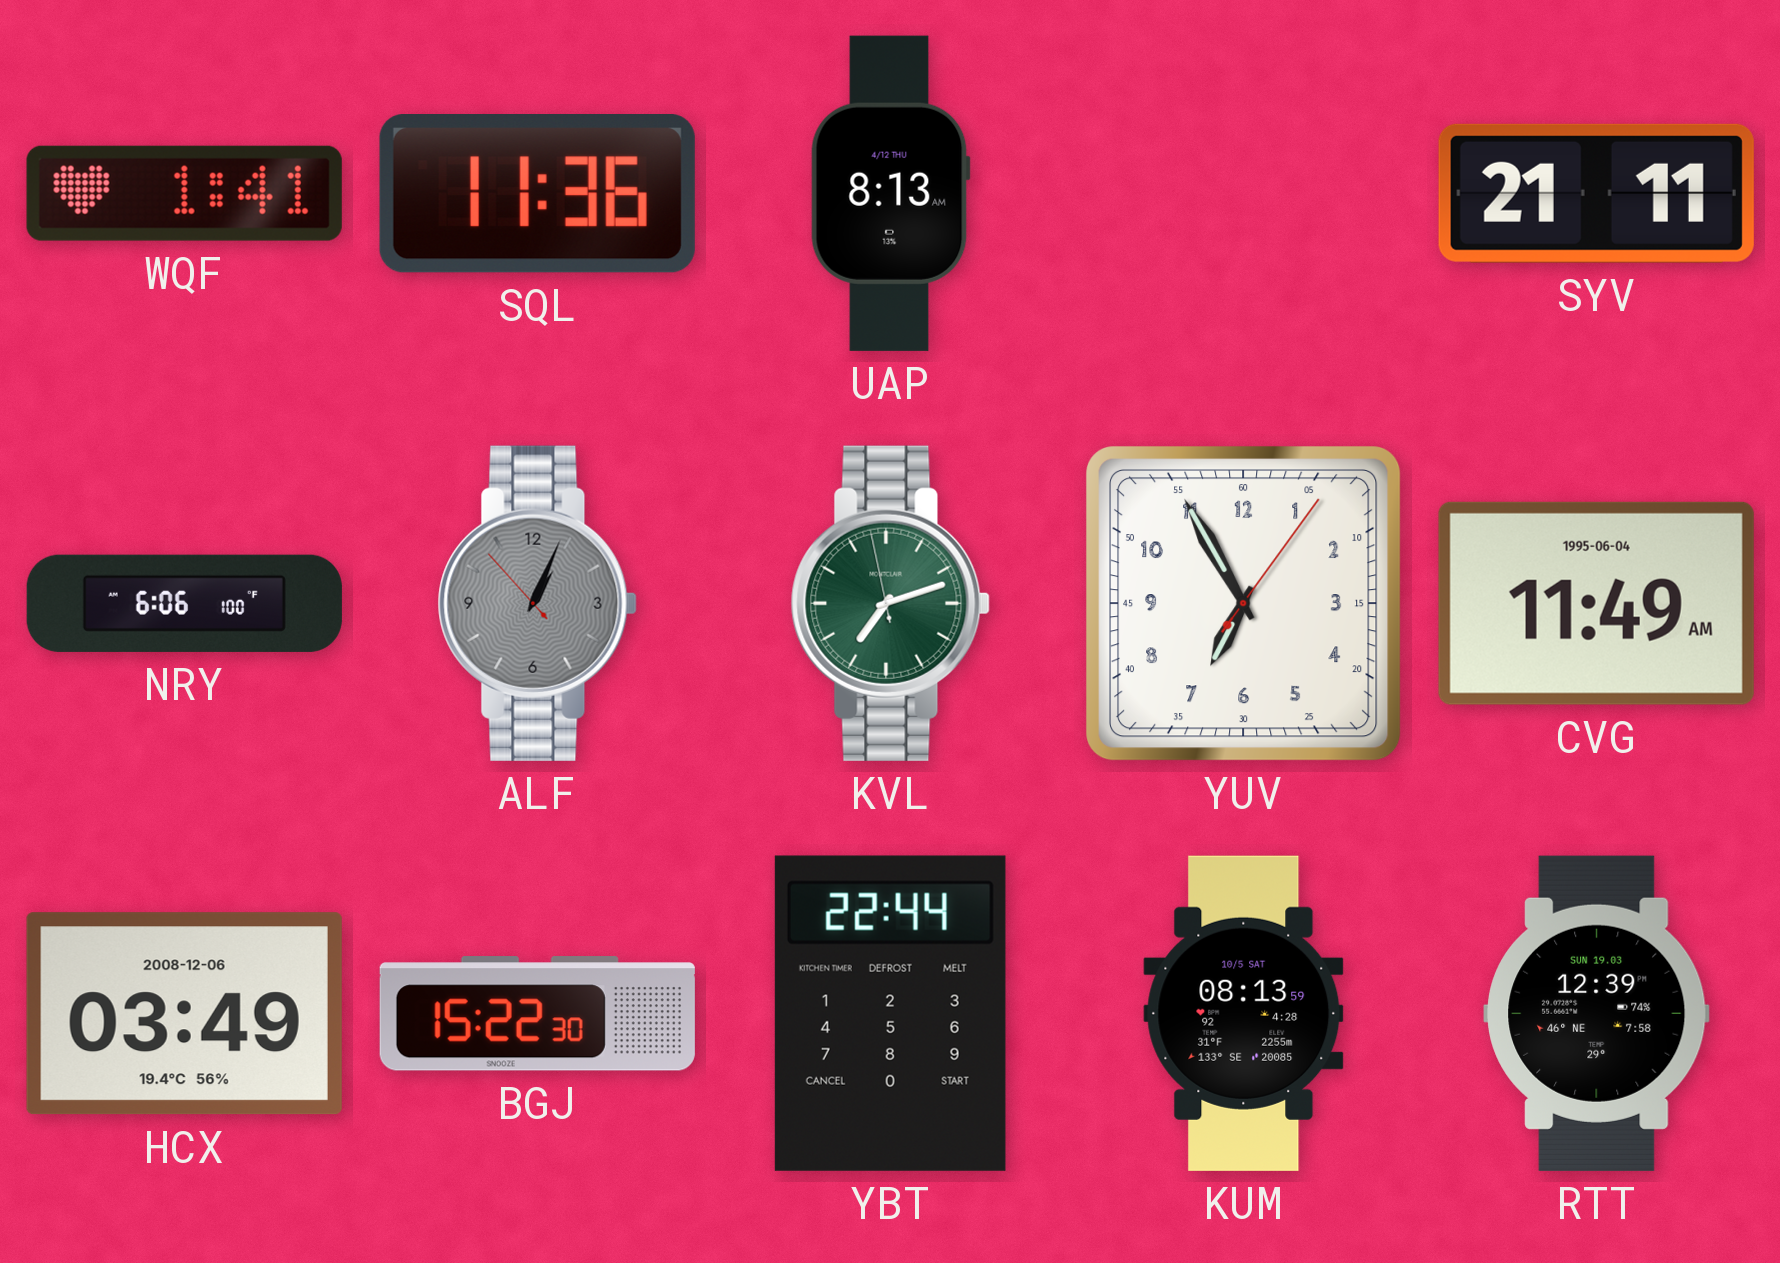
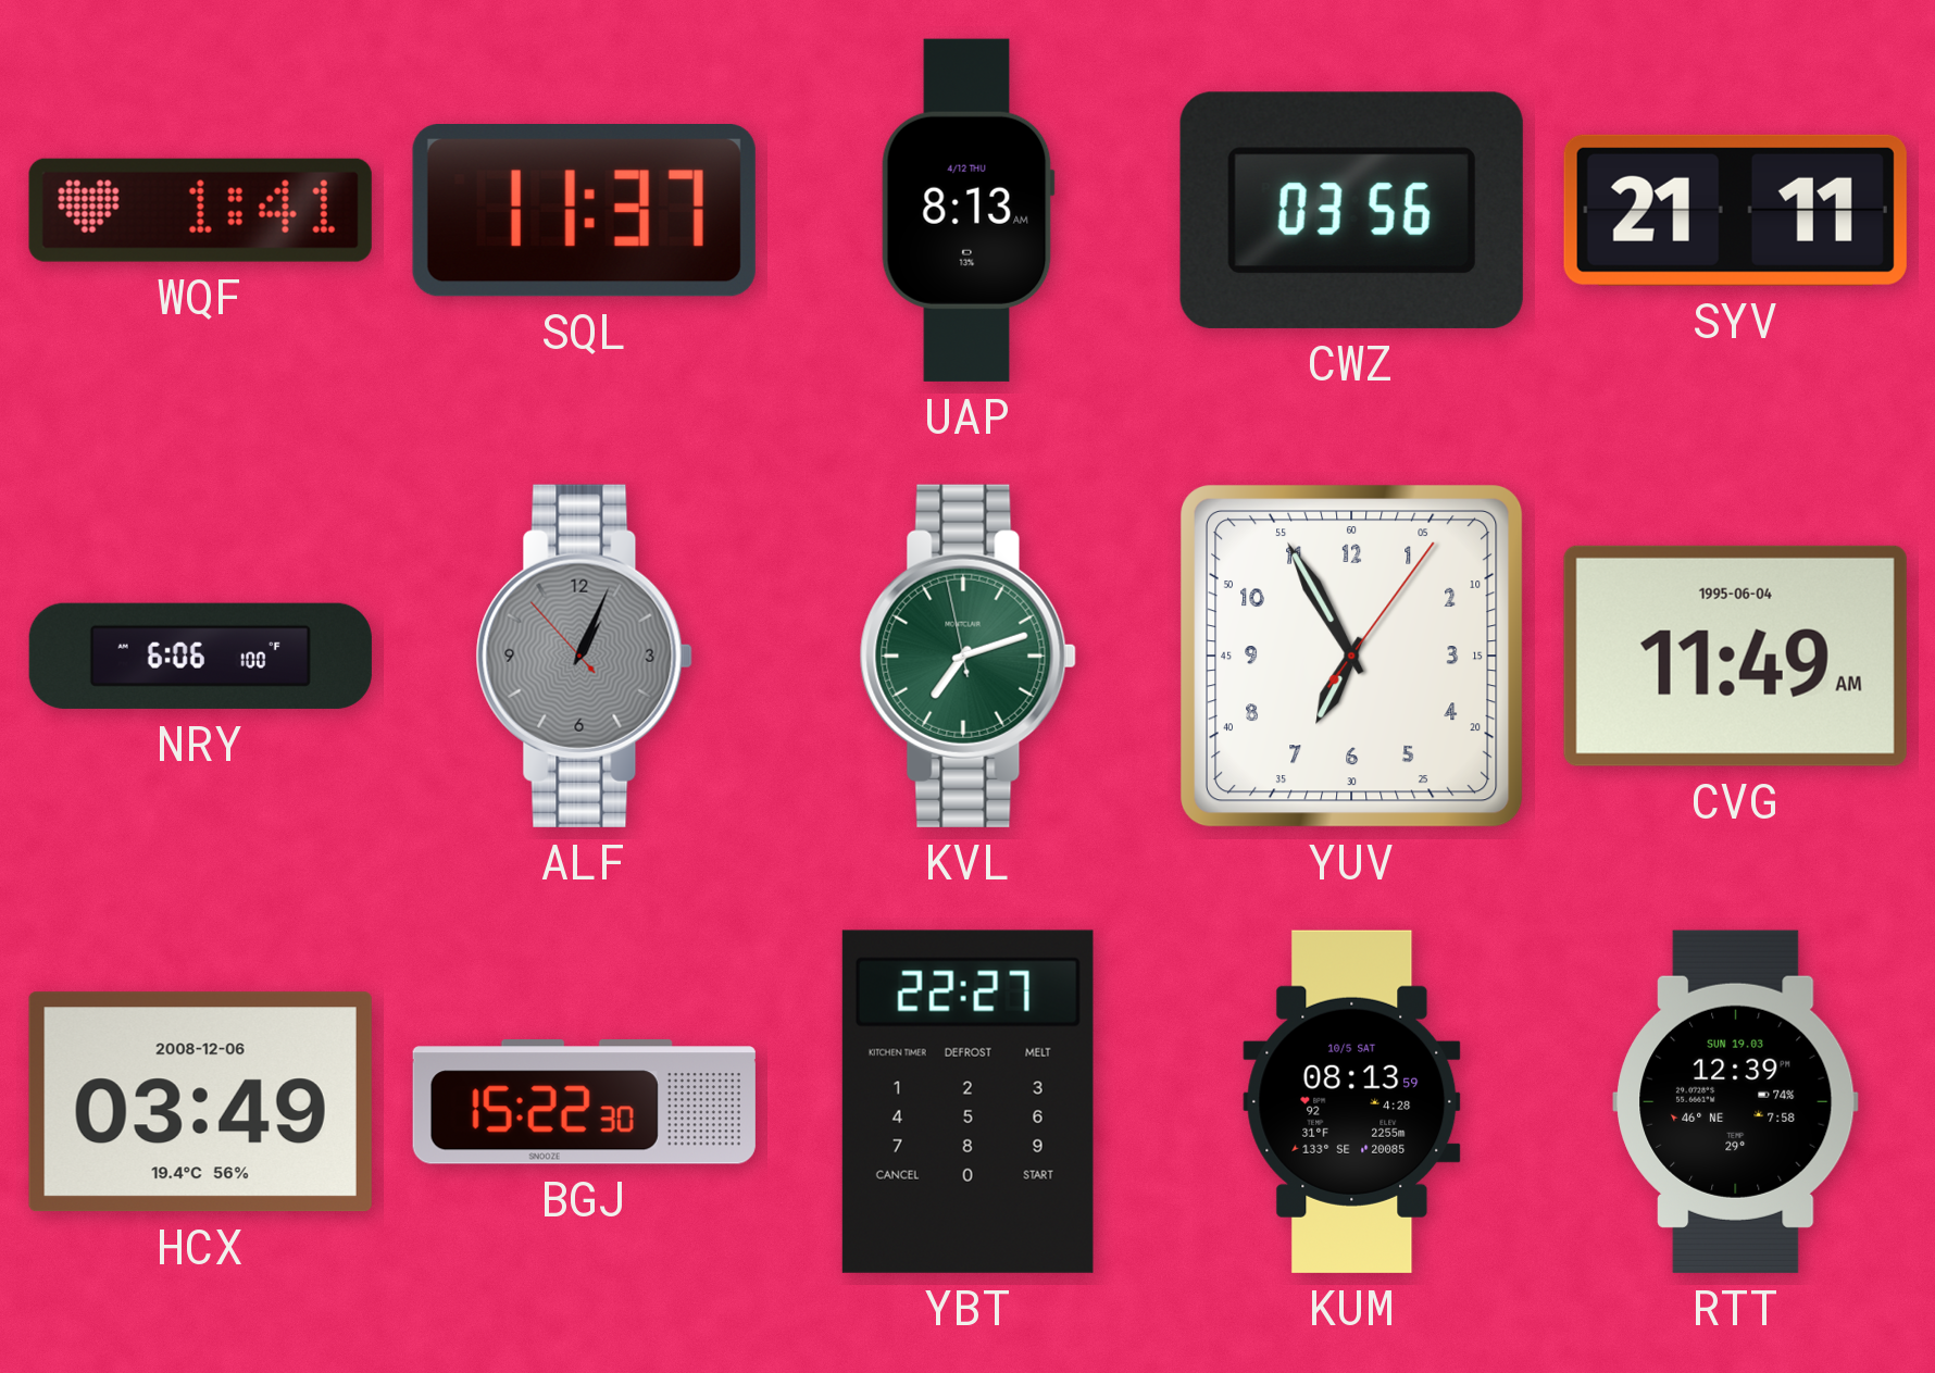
SQL: 11:36 -> 11:37 (584, 211)
CWZ: none -> 03:56 (1351, 210)
YBT: 22:44 -> 22:27 (967, 1101)
